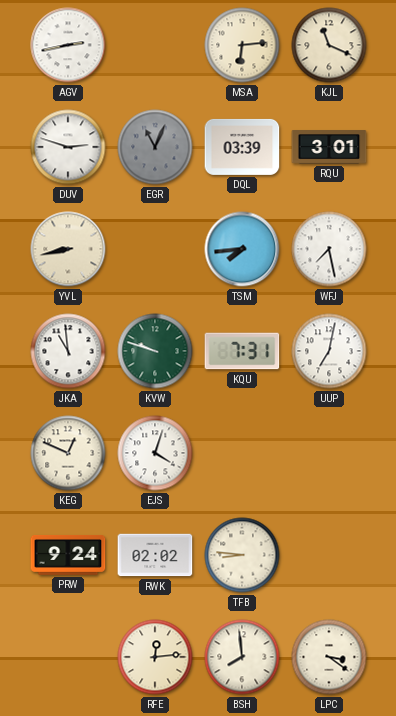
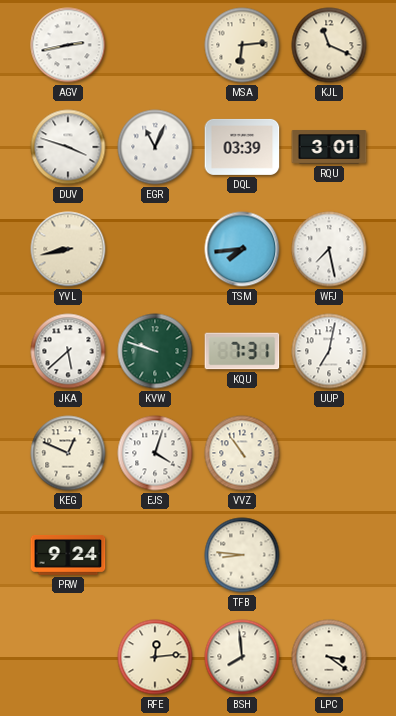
DUV: 2:48 -> 3:48 (68, 147)
EGR dial: grey -> white (155, 147)
JKA: 10:59 -> 5:38 (68, 351)
VVZ: none -> 10:54 (242, 453)
RWK: 02:02 -> none (155, 555)
